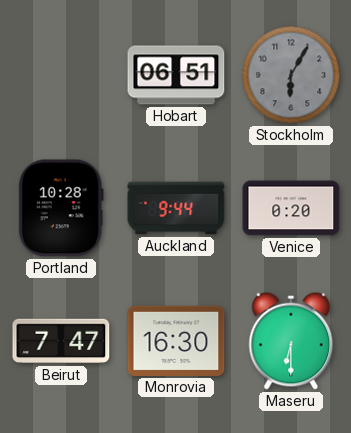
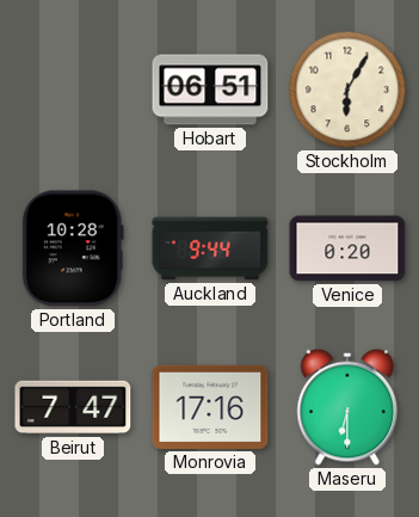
Stockholm dial: grey -> cream (347, 90)
Monrovia: 16:30 -> 17:16 (210, 407)
